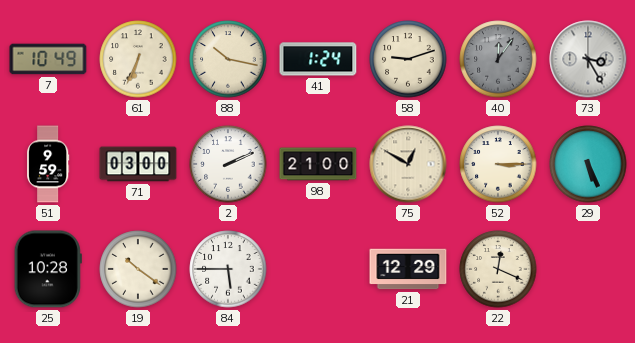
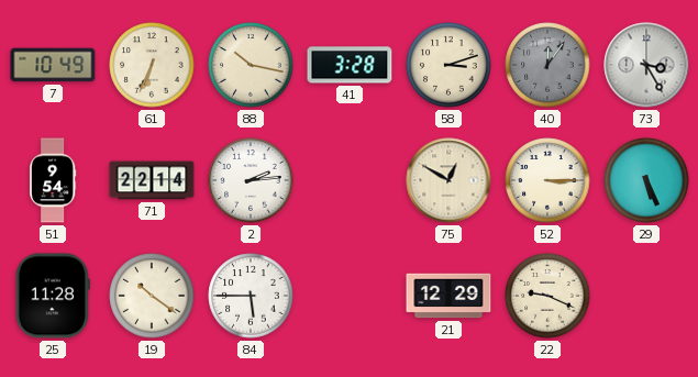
41: 1:24 -> 3:28 (350, 65)
58: 9:12 -> 3:12 (448, 65)
51: 9:59 -> 9:54 (53, 180)
71: 03:00 -> 22:14 (152, 180)
2: 2:11 -> 2:14 (251, 180)
98: 21:00 -> none (318, 164)
25: 10:28 -> 11:28 (53, 296)
22: 12:19 -> 9:19 (547, 296)
